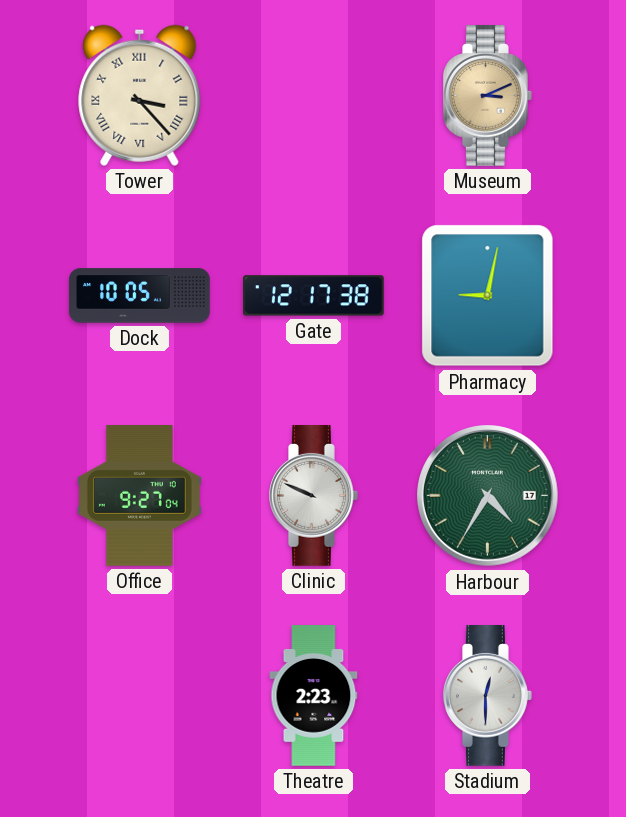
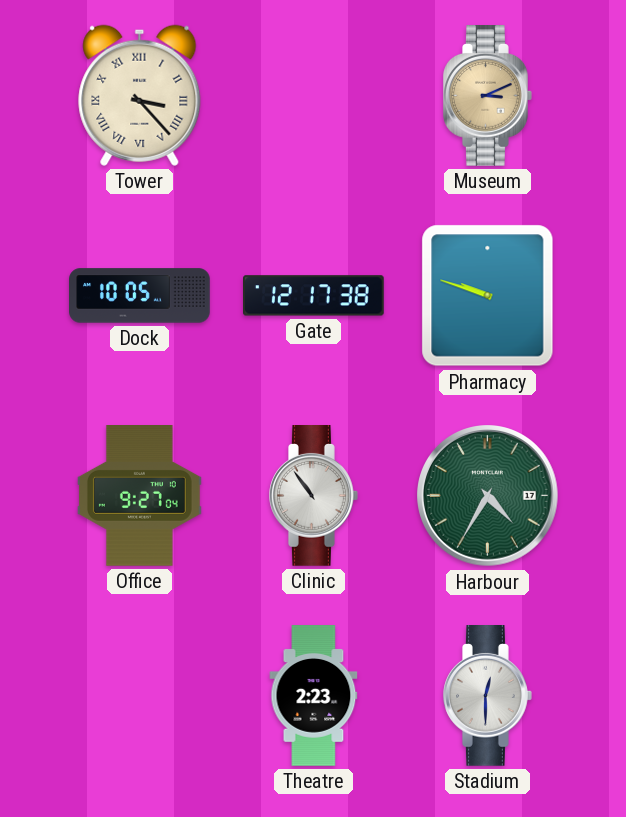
Pharmacy: 9:02 -> 9:48 (488, 296)
Clinic: 9:49 -> 10:54 (314, 496)
